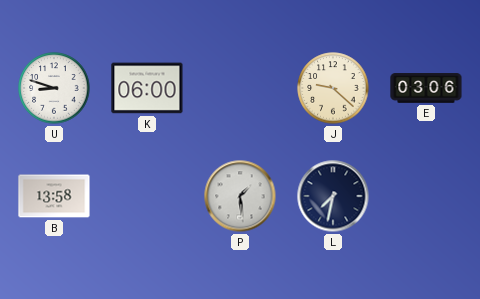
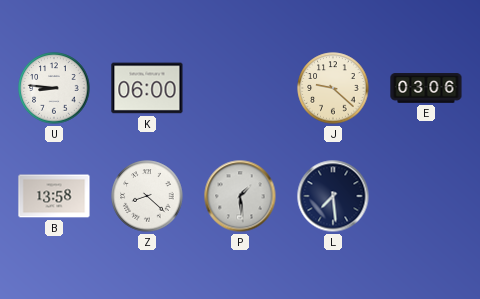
U: 8:48 -> 8:46 (54, 88)
Z: none -> 8:22 (147, 196)
L: 7:32 -> 7:29 (333, 196)
